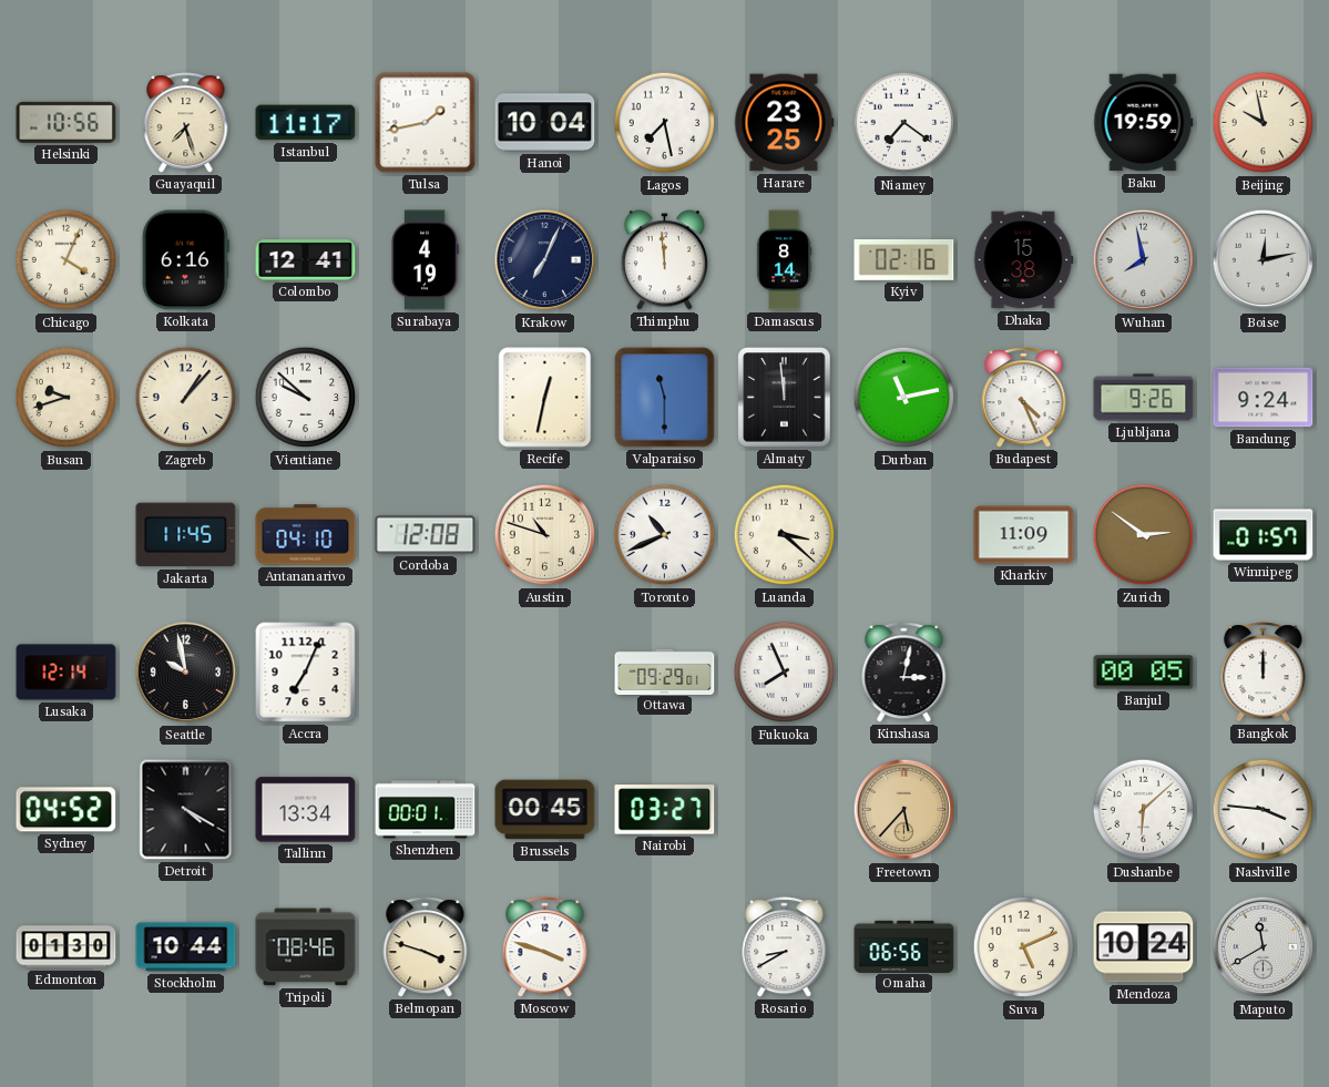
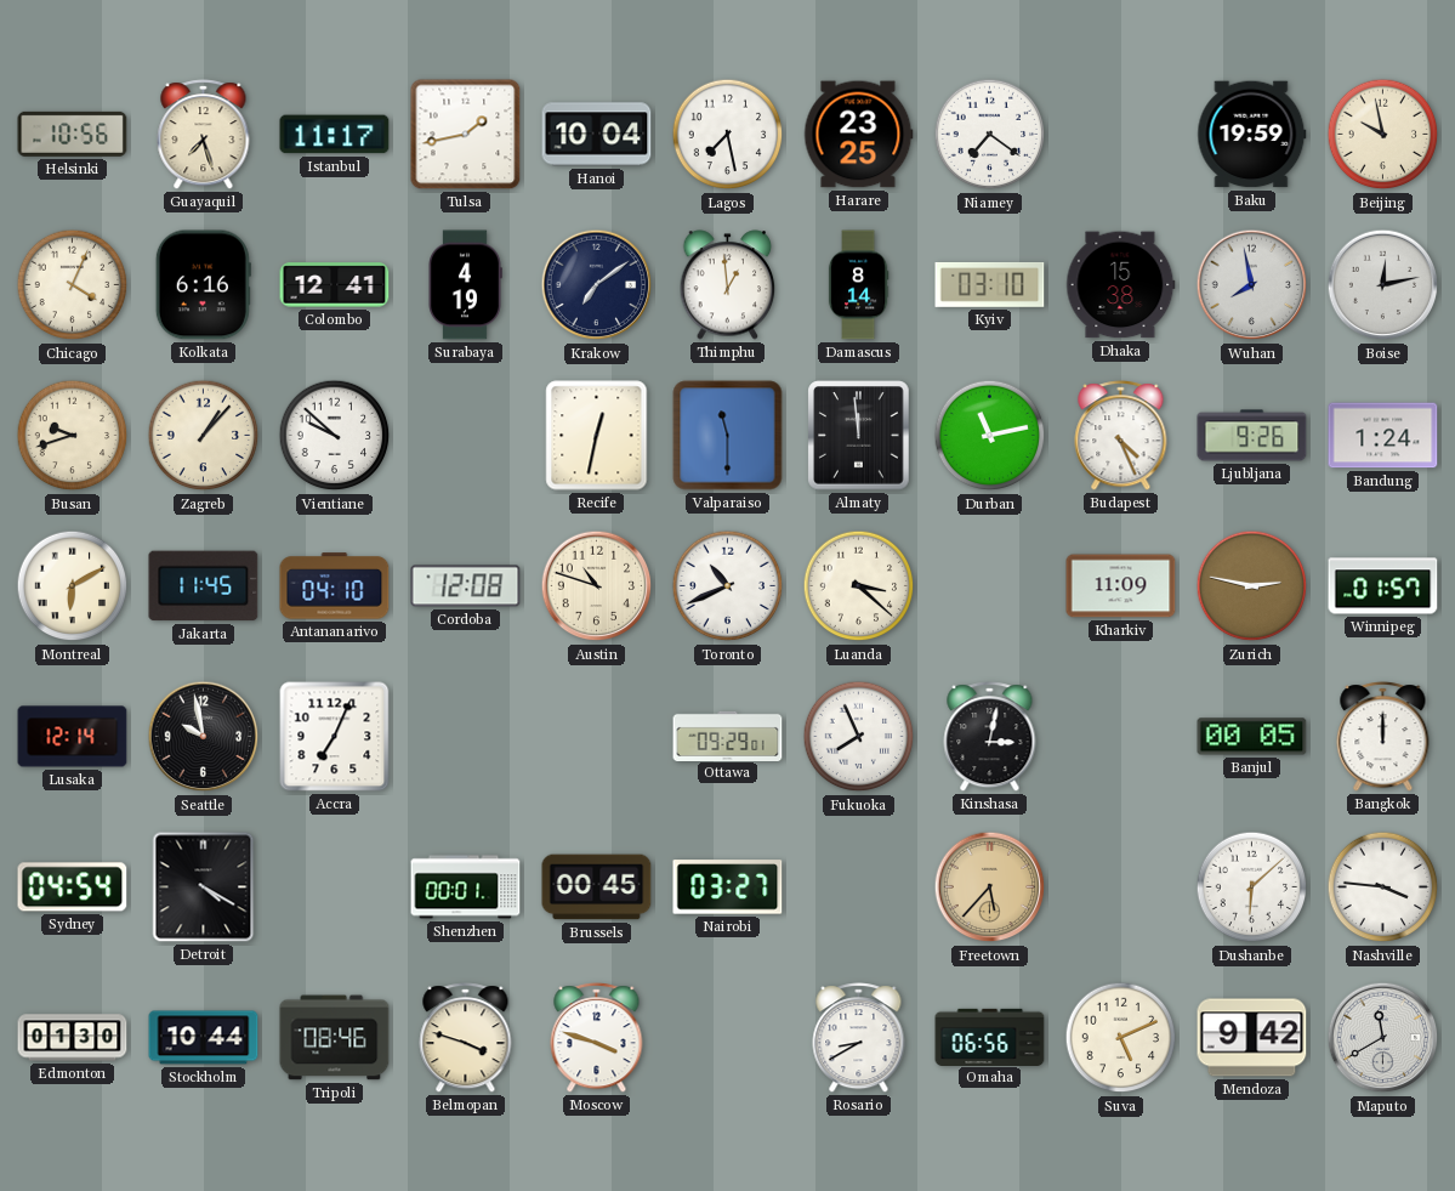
Krakow: 7:04 -> 7:09 (597, 285)
Thimphu: 11:59 -> 12:59 (728, 285)
Kyiv: 02:16 -> 03:10 (990, 285)
Bandung: 9:24 -> 1:24 (1383, 436)
Montreal: none -> 6:10 (73, 586)
Zurich: 2:51 -> 2:47 (1252, 586)
Sydney: 04:52 -> 04:54 (73, 887)
Tallinn: 13:34 -> none (306, 810)
Mendoza: 10:24 -> 9:42 (1252, 1038)
